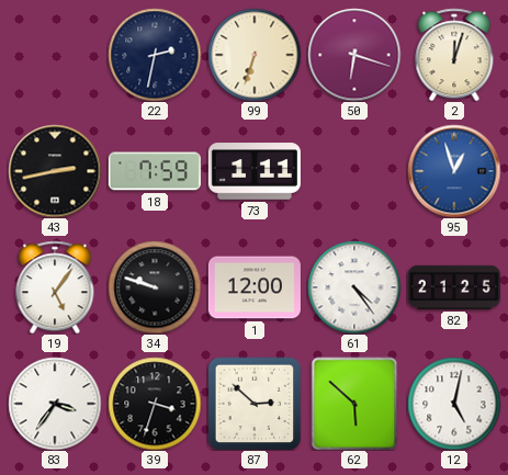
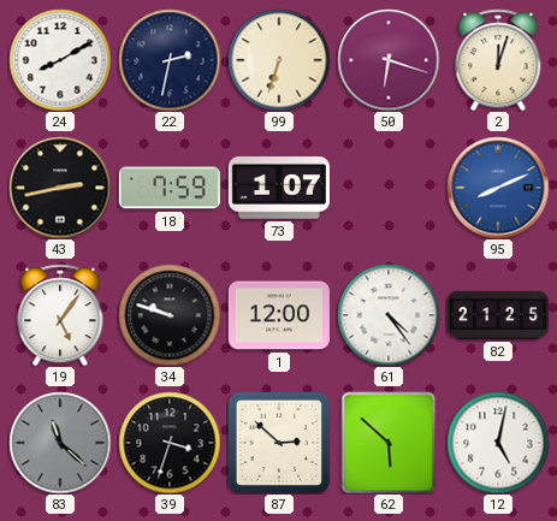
24: none -> 8:10 (60, 60)
73: 1:11 -> 1:07 (279, 188)
95: 12:57 -> 8:11 (498, 188)
83: 3:36 -> 11:22 (60, 443)
83 dial: white -> grey (60, 443)
